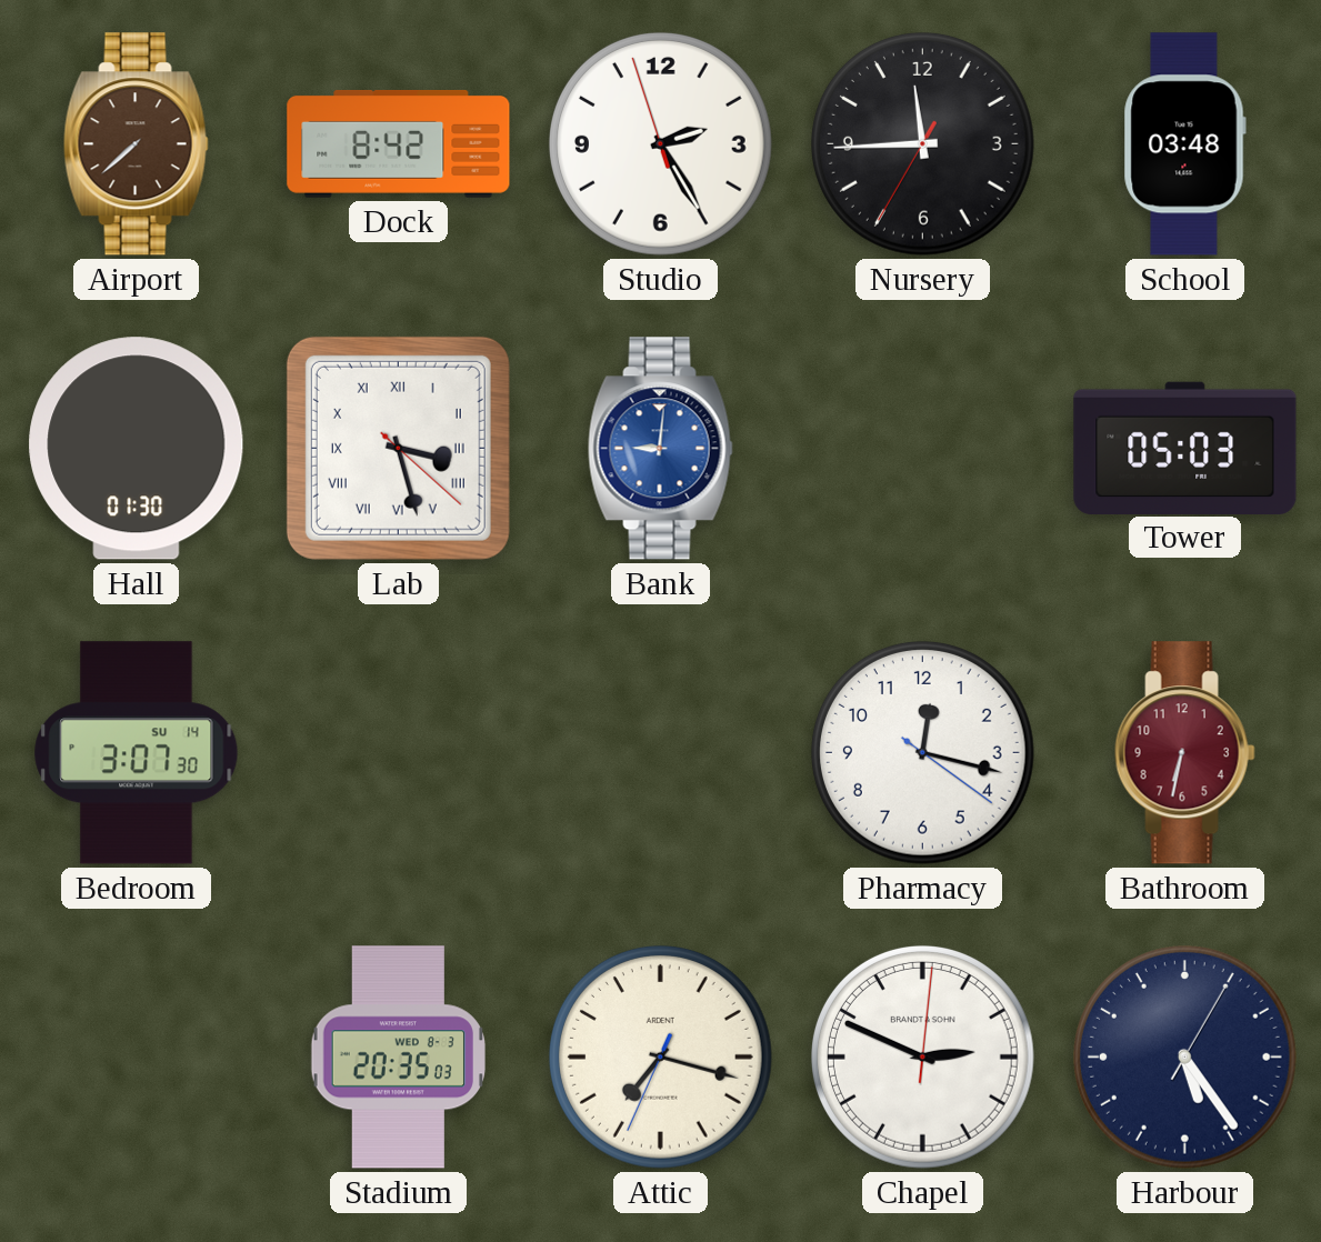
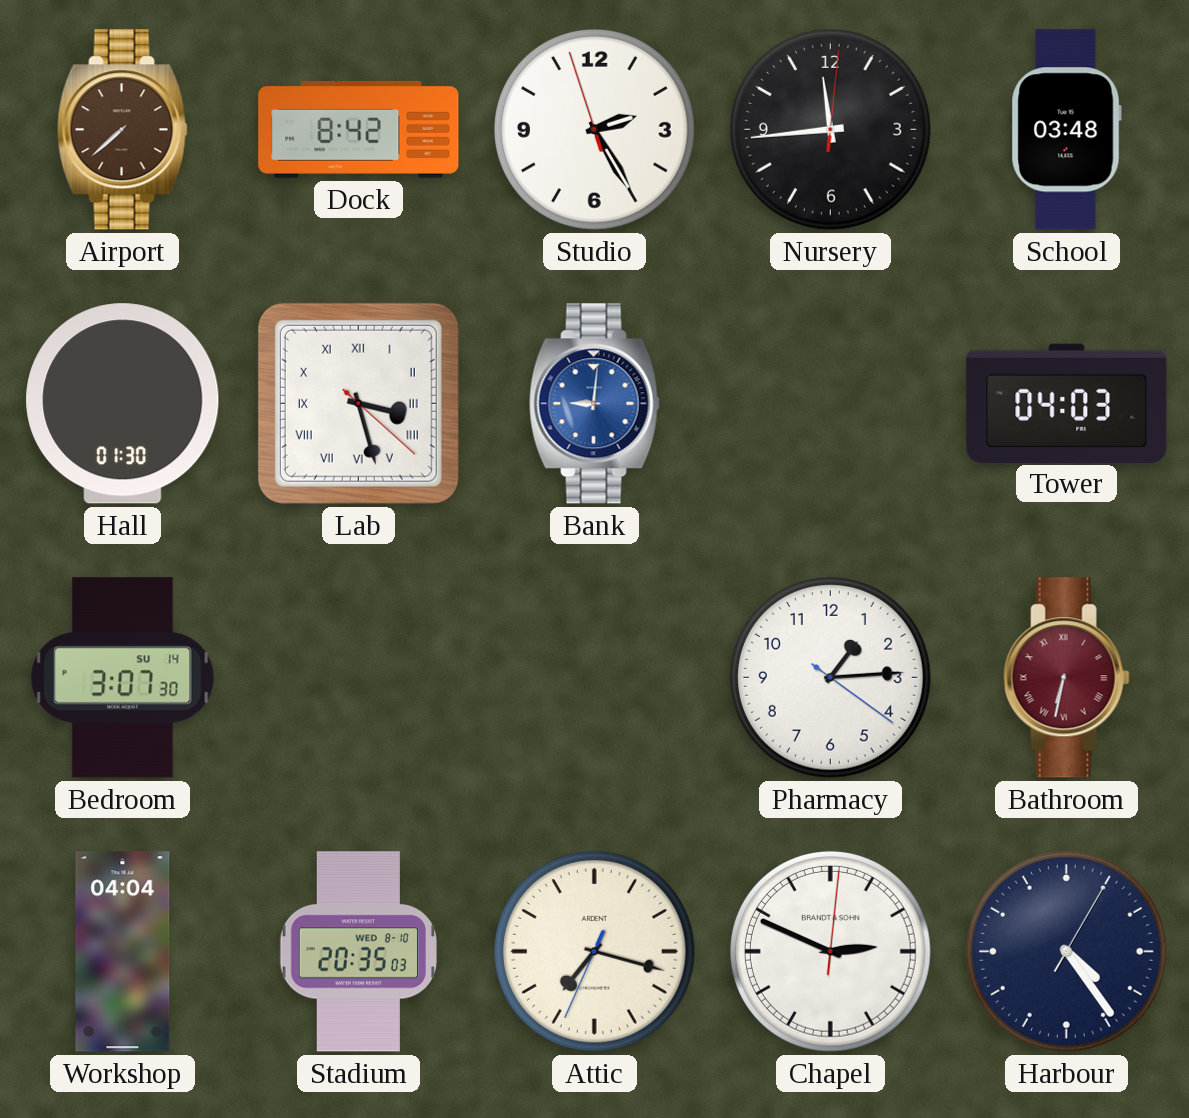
Nursery: 11:44:35 -> 11:44:01 (830, 129)
Tower: 05:03 -> 04:03 (1067, 403)
Pharmacy: 12:17 -> 1:14 (830, 677)
Bathroom numerals: Arabic -> Roman (1066, 678)
Workshop: none -> 04:04 (123, 952)
Stadium date: WED 8-3 -> WED 8-10 (358, 952)
Harbour: 5:24 -> 4:24 (1066, 951)
